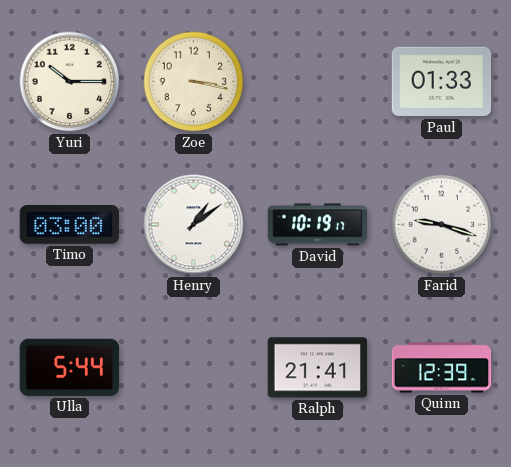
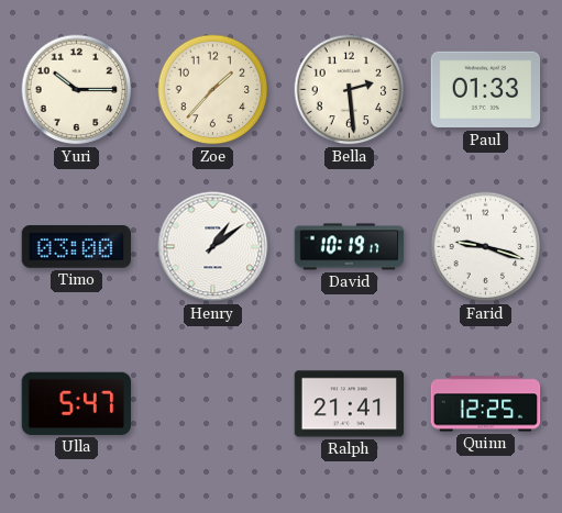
Zoe: 3:17 -> 1:37 (213, 90)
Bella: none -> 2:29 (350, 90)
Ulla: 5:44 -> 5:47 (76, 403)
Quinn: 12:39 -> 12:25 (486, 404)
